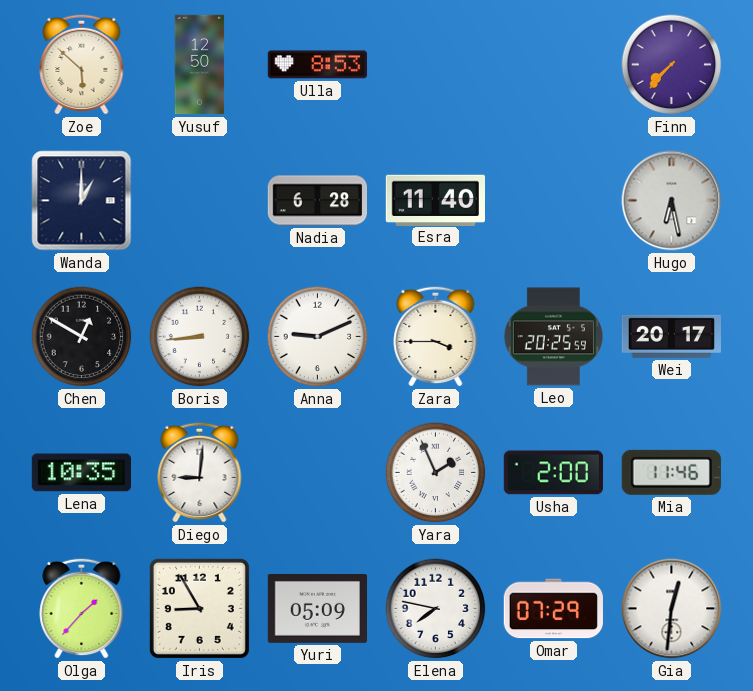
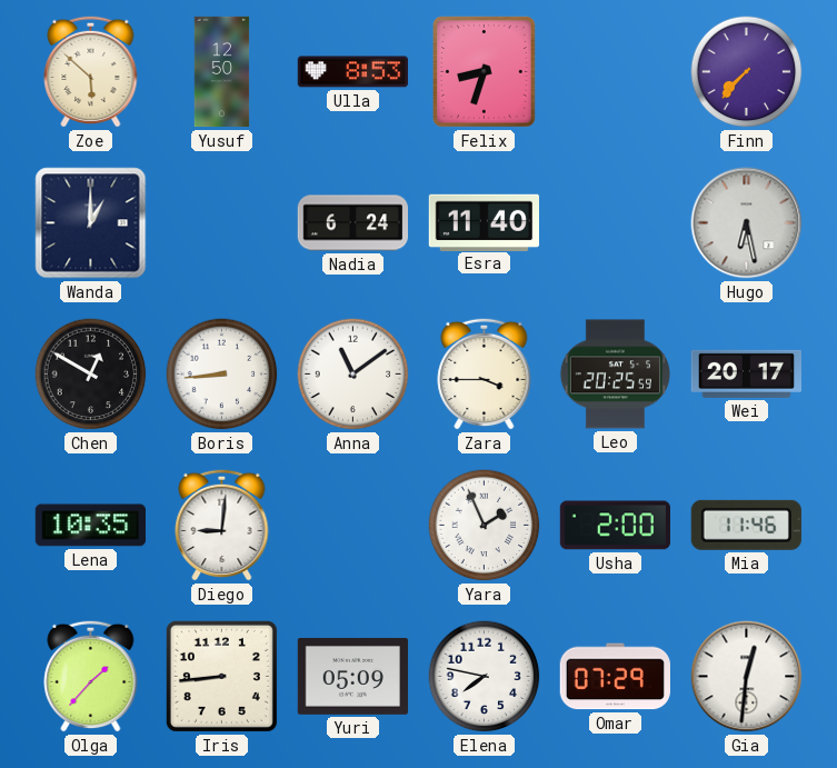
Felix: none -> 8:33 (485, 72)
Nadia: 6:28 -> 6:24 (352, 223)
Anna: 9:11 -> 11:09 (353, 375)
Iris: 8:55 -> 8:44 (221, 676)
